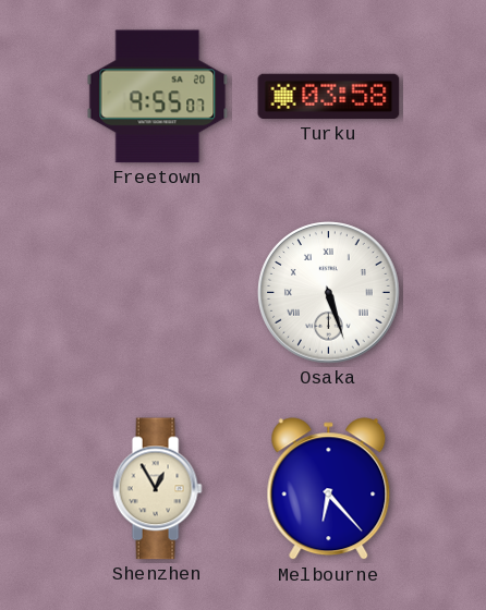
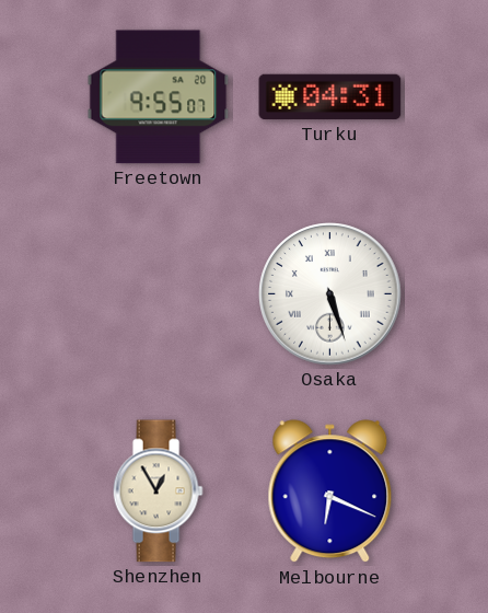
Turku: 03:58 -> 04:31 (330, 97)
Melbourne: 6:23 -> 6:19 (330, 491)
